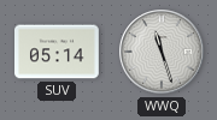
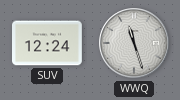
SUV: 05:14 -> 12:24 (47, 43)
